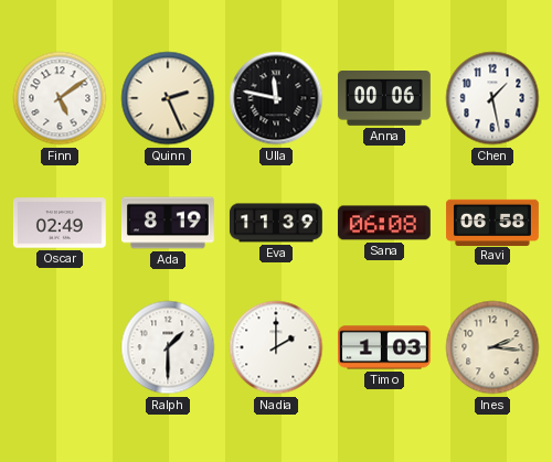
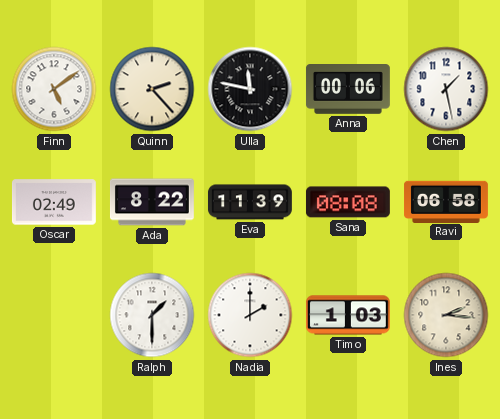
Quinn: 2:26 -> 2:23 (152, 89)
Ada: 8:19 -> 8:22 (152, 202)
Sana: 06:08 -> 08:08 (348, 202)
